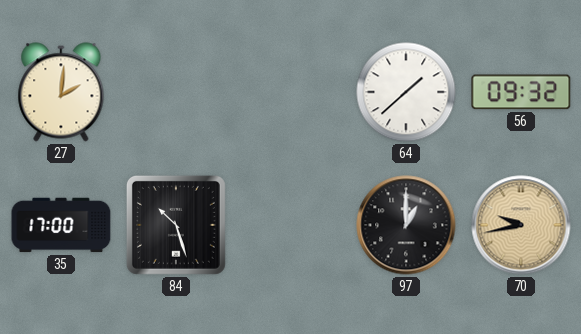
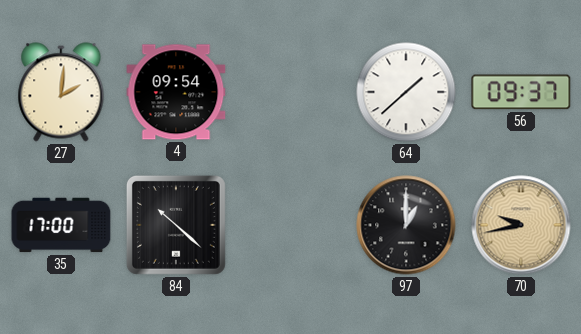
4: none -> 09:54 (176, 92)
56: 09:32 -> 09:37 (521, 92)
84: 10:27 -> 10:22 (176, 225)
